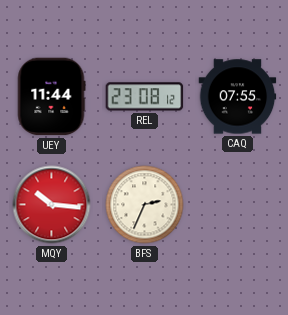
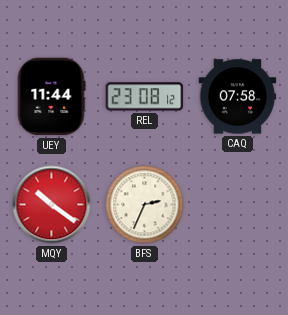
CAQ: 07:55 -> 07:58 (238, 97)
MQY: 10:16 -> 10:21 (52, 205)
